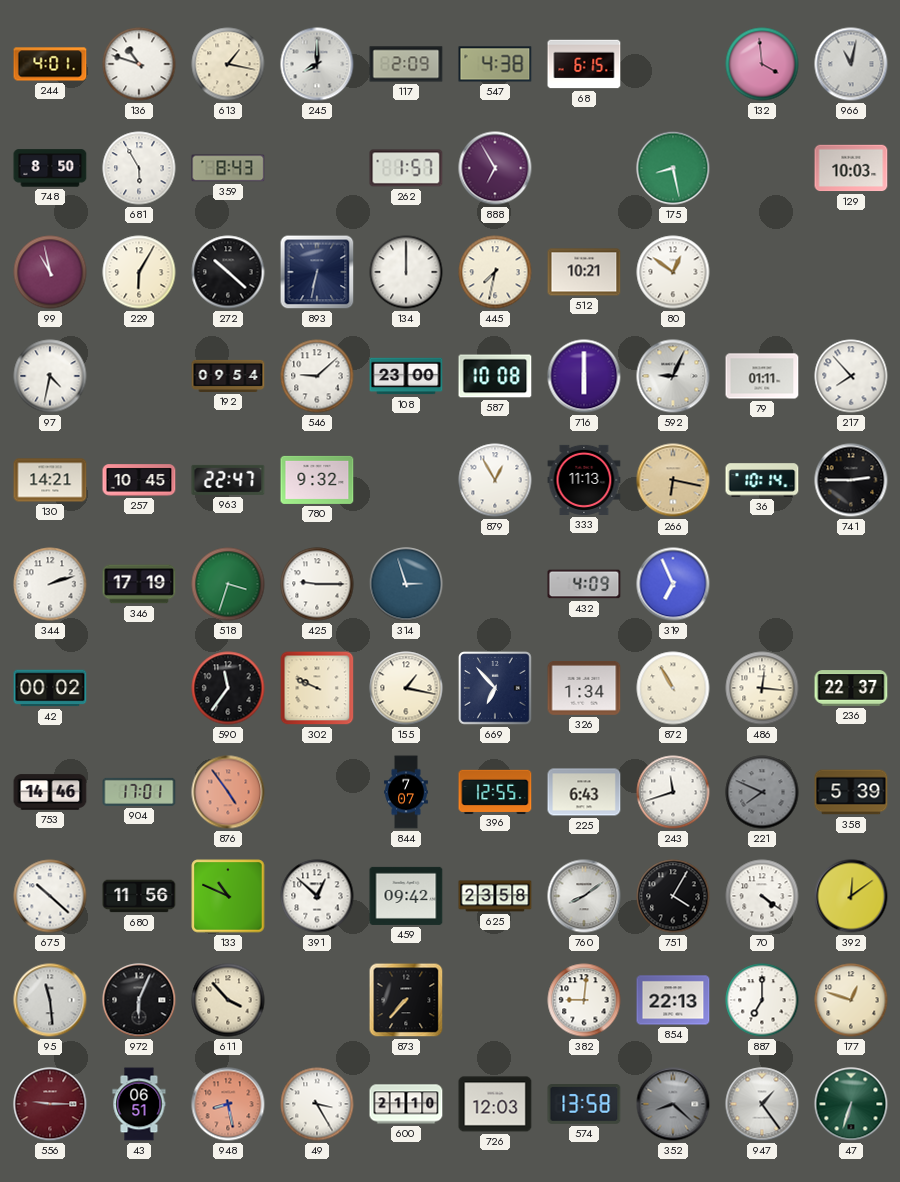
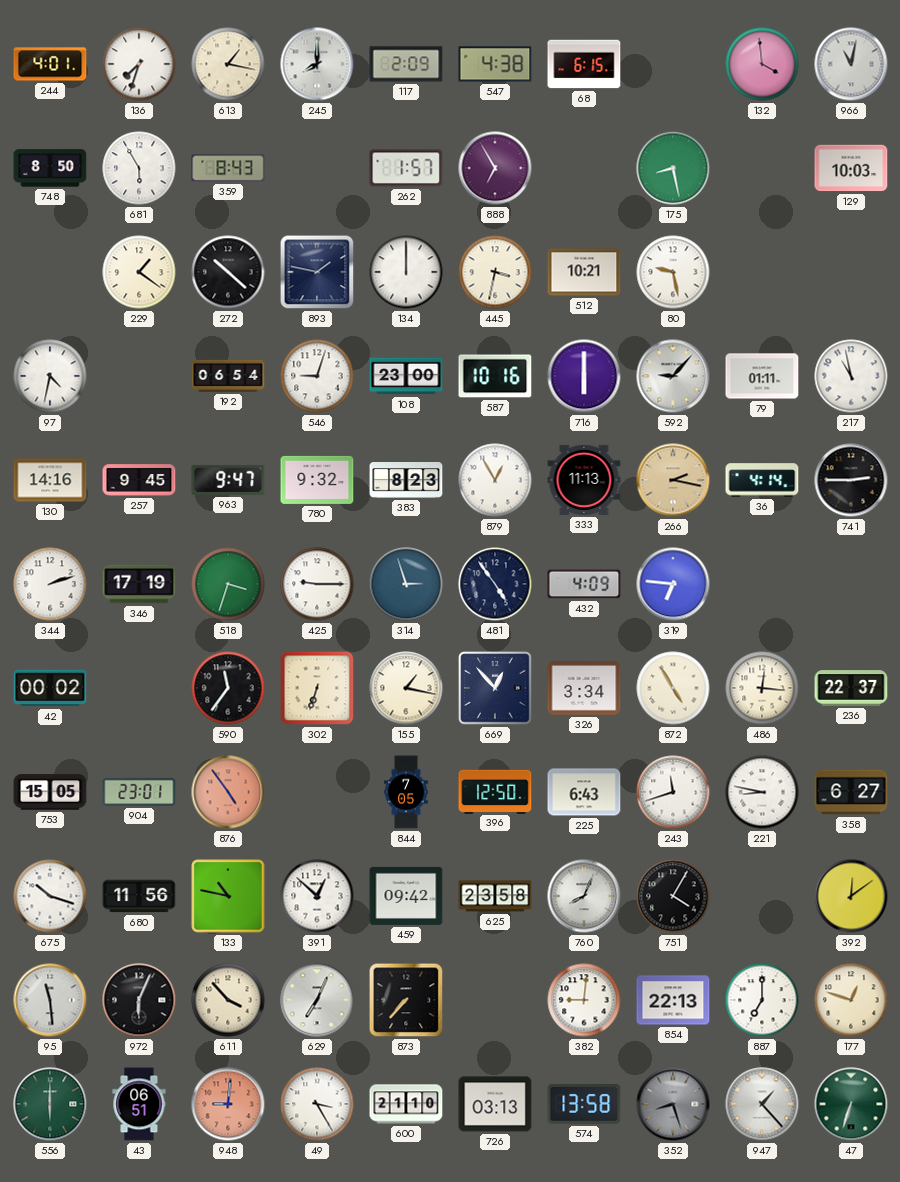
136: 10:48 -> 7:33 (139, 64)
99: 10:58 -> none (50, 272)
229: 6:05 -> 1:21 (139, 272)
893: 6:32 -> 1:47 (317, 272)
445: 7:32 -> 3:32 (495, 272)
80: 12:51 -> 9:28 (673, 272)
192: 09:54 -> 06:54 (228, 376)
546: 9:08 -> 9:03 (317, 376)
587: 10:08 -> 10:16 (495, 376)
592: 9:04 -> 9:07 (673, 376)
217: 7:53 -> 10:58 (851, 376)
130: 14:21 -> 14:16 (50, 480)
257: 10:45 -> 9:45 (139, 480)
963: 22:47 -> 9:47 (228, 480)
383: none -> 8:23 (406, 481)
266: 6:17 -> 2:17 (673, 480)
36: 10:14 -> 4:14 (762, 480)
481: none -> 4:54 (495, 584)
319: 6:56 -> 6:46 (673, 584)
302: 9:49 -> 6:33 (317, 688)
669: 6:53 -> 12:53 (495, 688)
326: 1:34 -> 3:34 (584, 688)
872: 10:55 -> 4:55 (673, 688)
753: 14:46 -> 15:05 (50, 792)
904: 17:01 -> 23:01 (139, 792)
844: 7:07 -> 7:05 (406, 792)
396: 12:55 -> 12:50 (495, 791)
221: 7:49 -> 8:47 (762, 792)
221 dial: grey -> white (762, 792)
358: 5:39 -> 6:27 (851, 792)
675: 10:22 -> 10:18 (50, 896)
133: 10:49 -> 10:47 (228, 896)
760: 8:09 -> 8:04 (584, 896)
70: 4:21 -> none (762, 896)
629: none -> 7:04 (317, 1000)
556: 9:15 -> 6:00 (50, 1104)
556 dial: burgundy -> green (50, 1104)
948: 8:28 -> 9:01 (228, 1104)
726: 12:03 -> 03:13 (495, 1104)
352: 8:22 -> 8:27 (673, 1104)
947: 1:24 -> 1:23 (762, 1104)
